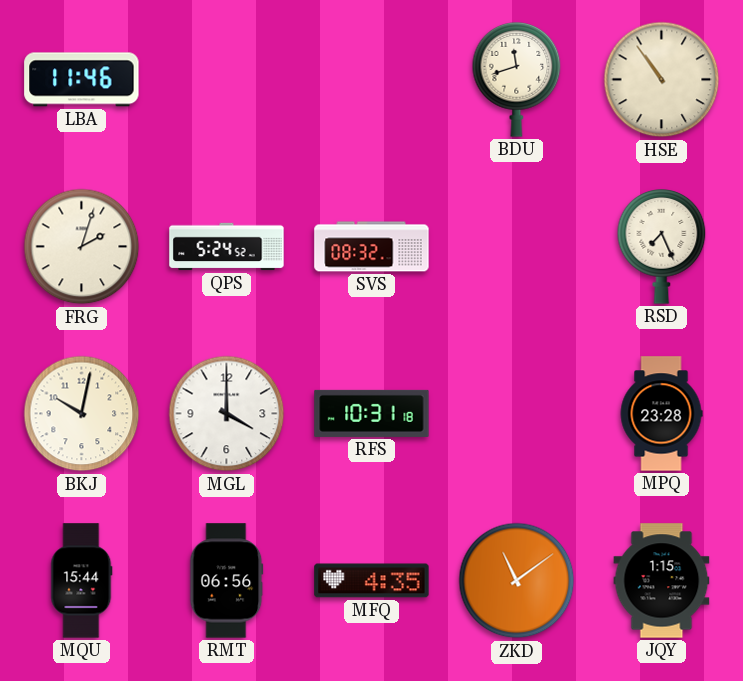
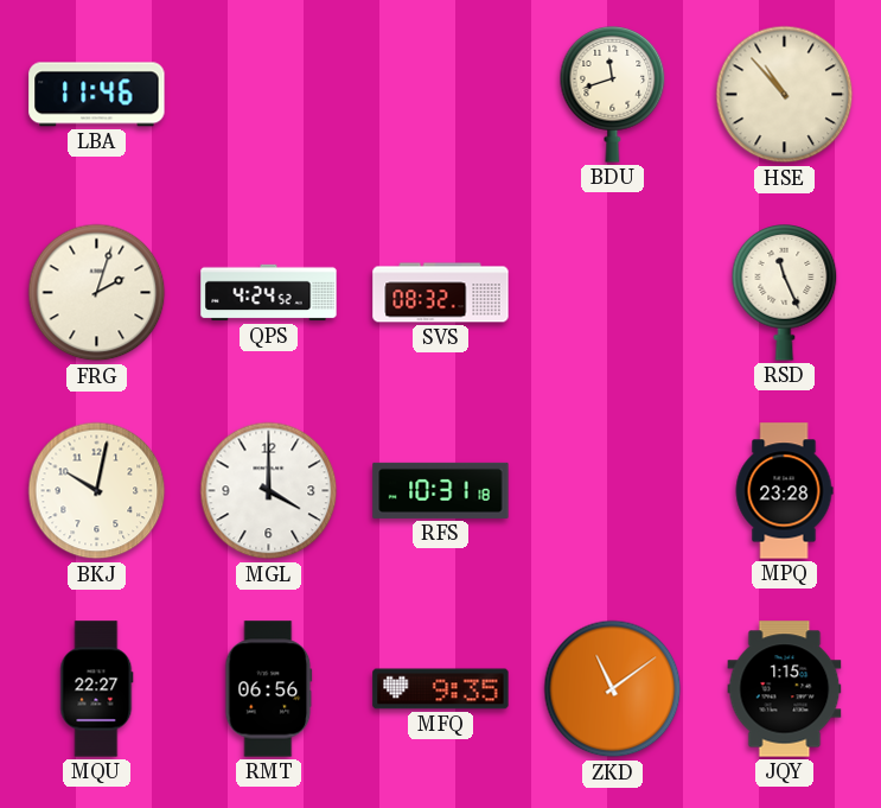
HSE: 10:54 -> 10:53 (785, 95)
QPS: 5:24 -> 4:24 (269, 293)
RSD: 7:26 -> 11:26 (785, 293)
MQU: 15:44 -> 22:27 (97, 689)
MFQ: 4:35 -> 9:35 (441, 689)
